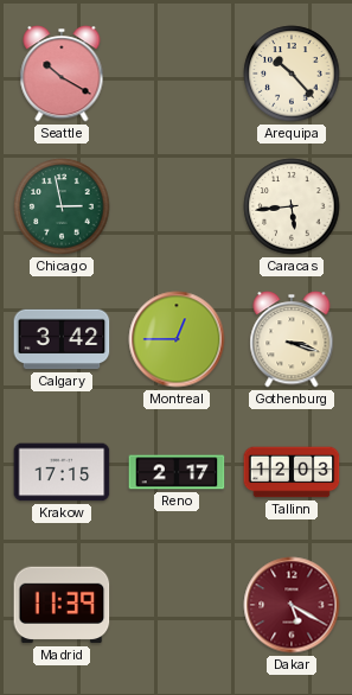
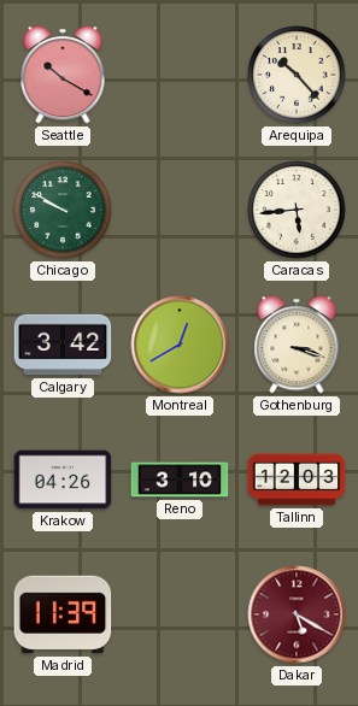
Chicago: 2:58 -> 9:50 (63, 210)
Montreal: 12:45 -> 12:40 (180, 345)
Krakow: 17:15 -> 04:26 (63, 480)
Reno: 2:17 -> 3:10 (180, 480)
